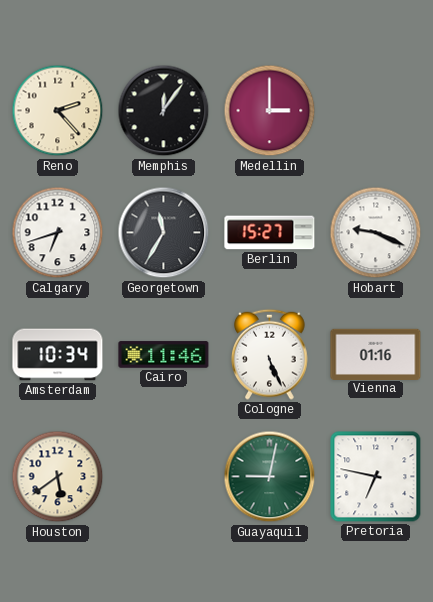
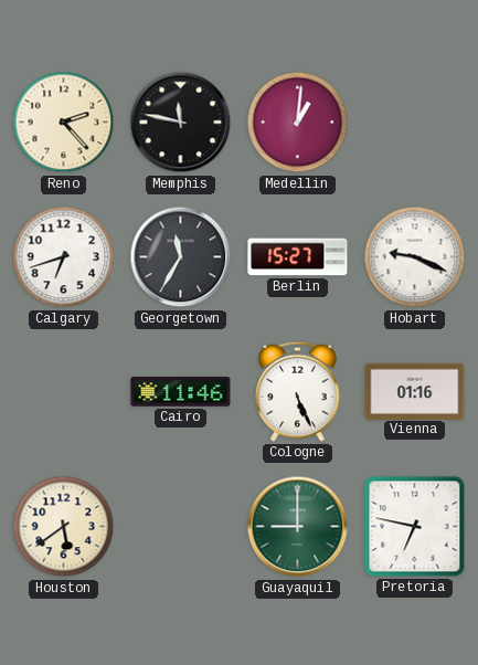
Memphis: 12:06 -> 11:47 (181, 123)
Medellin: 3:00 -> 1:01 (298, 123)
Amsterdam: 10:34 -> none (58, 355)
Guayaquil: 9:02 -> 9:00 (298, 527)
